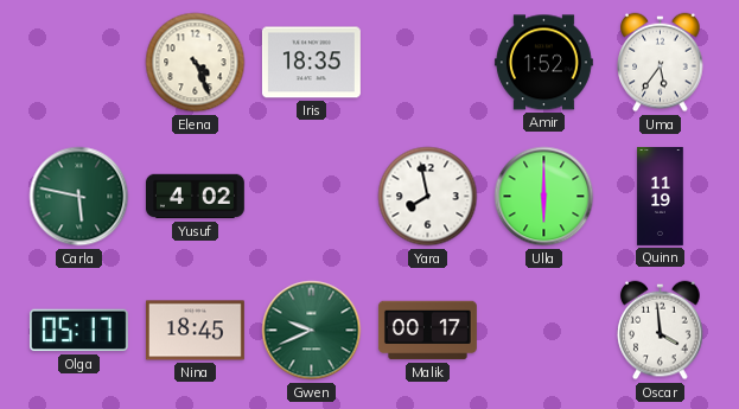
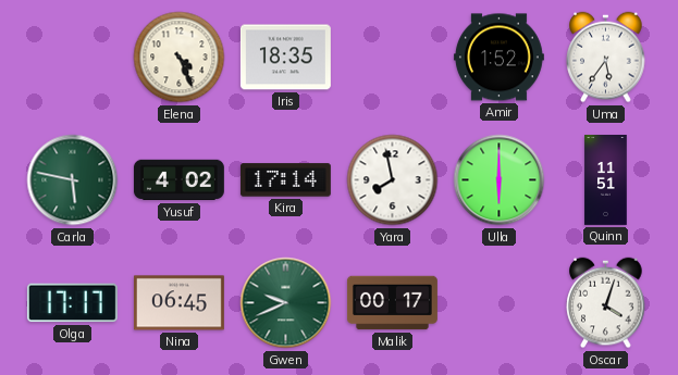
Kira: none -> 17:14 (285, 180)
Quinn: 11:19 -> 11:51 (606, 180)
Olga: 05:17 -> 17:17 (72, 303)
Nina: 18:45 -> 06:45 (178, 303)
Oscar: 3:59 -> 4:03 (606, 303)
